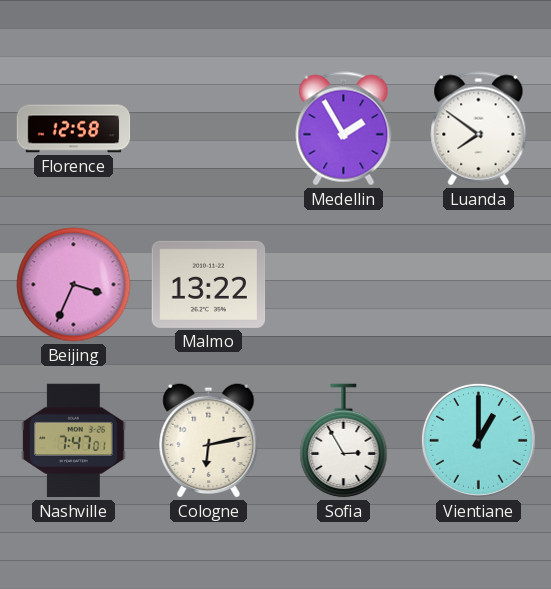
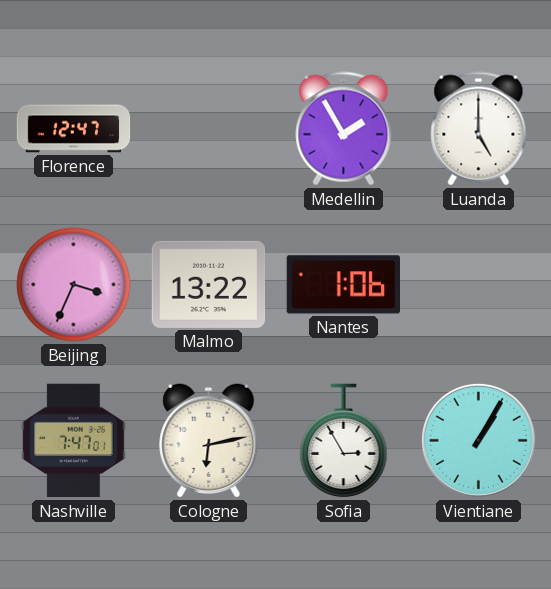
Florence: 12:58 -> 12:47 (74, 129)
Luanda: 7:51 -> 5:00 (479, 129)
Nantes: none -> 1:06 (343, 285)
Vientiane: 1:00 -> 1:05 (478, 440)
